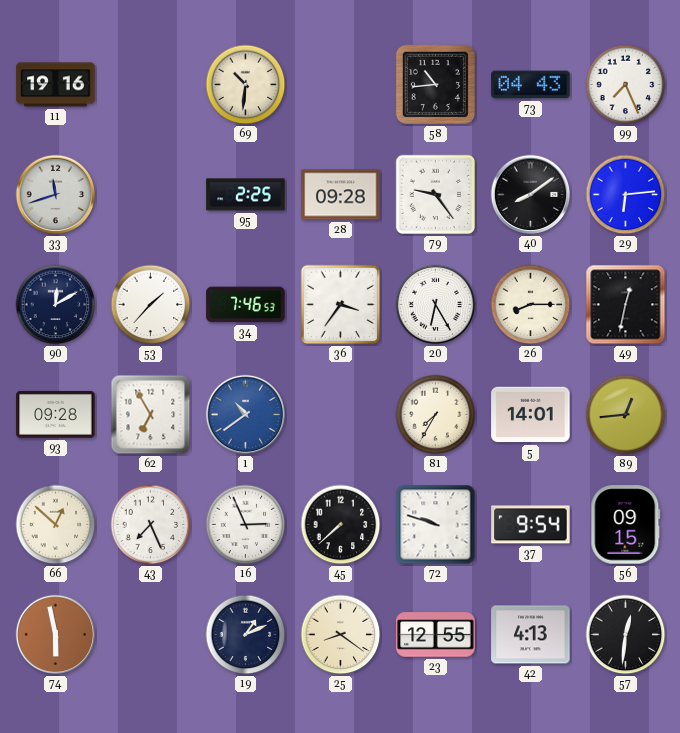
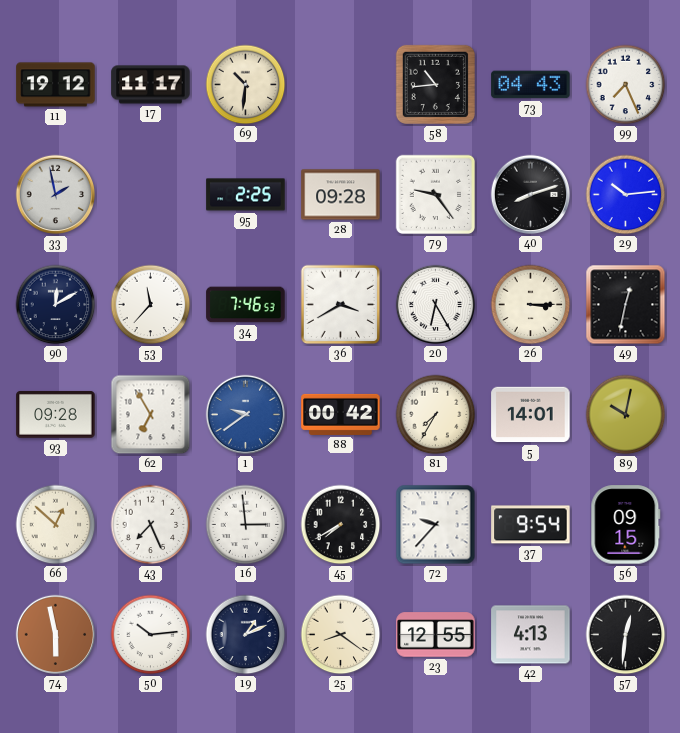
11: 19:16 -> 19:12 (56, 85)
17: none -> 11:17 (151, 85)
33: 11:42 -> 1:58 (56, 195)
40: 8:09 -> 8:12 (531, 195)
29: 6:14 -> 10:14 (626, 195)
53: 1:37 -> 11:37 (151, 305)
36: 3:36 -> 3:40 (341, 305)
26: 8:15 -> 3:15 (531, 305)
1: 10:39 -> 9:39 (246, 415)
88: none -> 00:42 (341, 414)
89: 12:44 -> 10:02 (626, 415)
16: 2:56 -> 2:59 (246, 525)
45: 7:38 -> 7:40 (341, 525)
72: 9:48 -> 9:37 (436, 525)
50: none -> 10:14 (151, 635)
